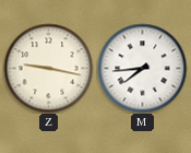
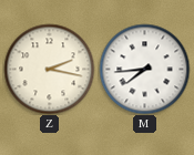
Z: 9:17 -> 2:17 (49, 69)
